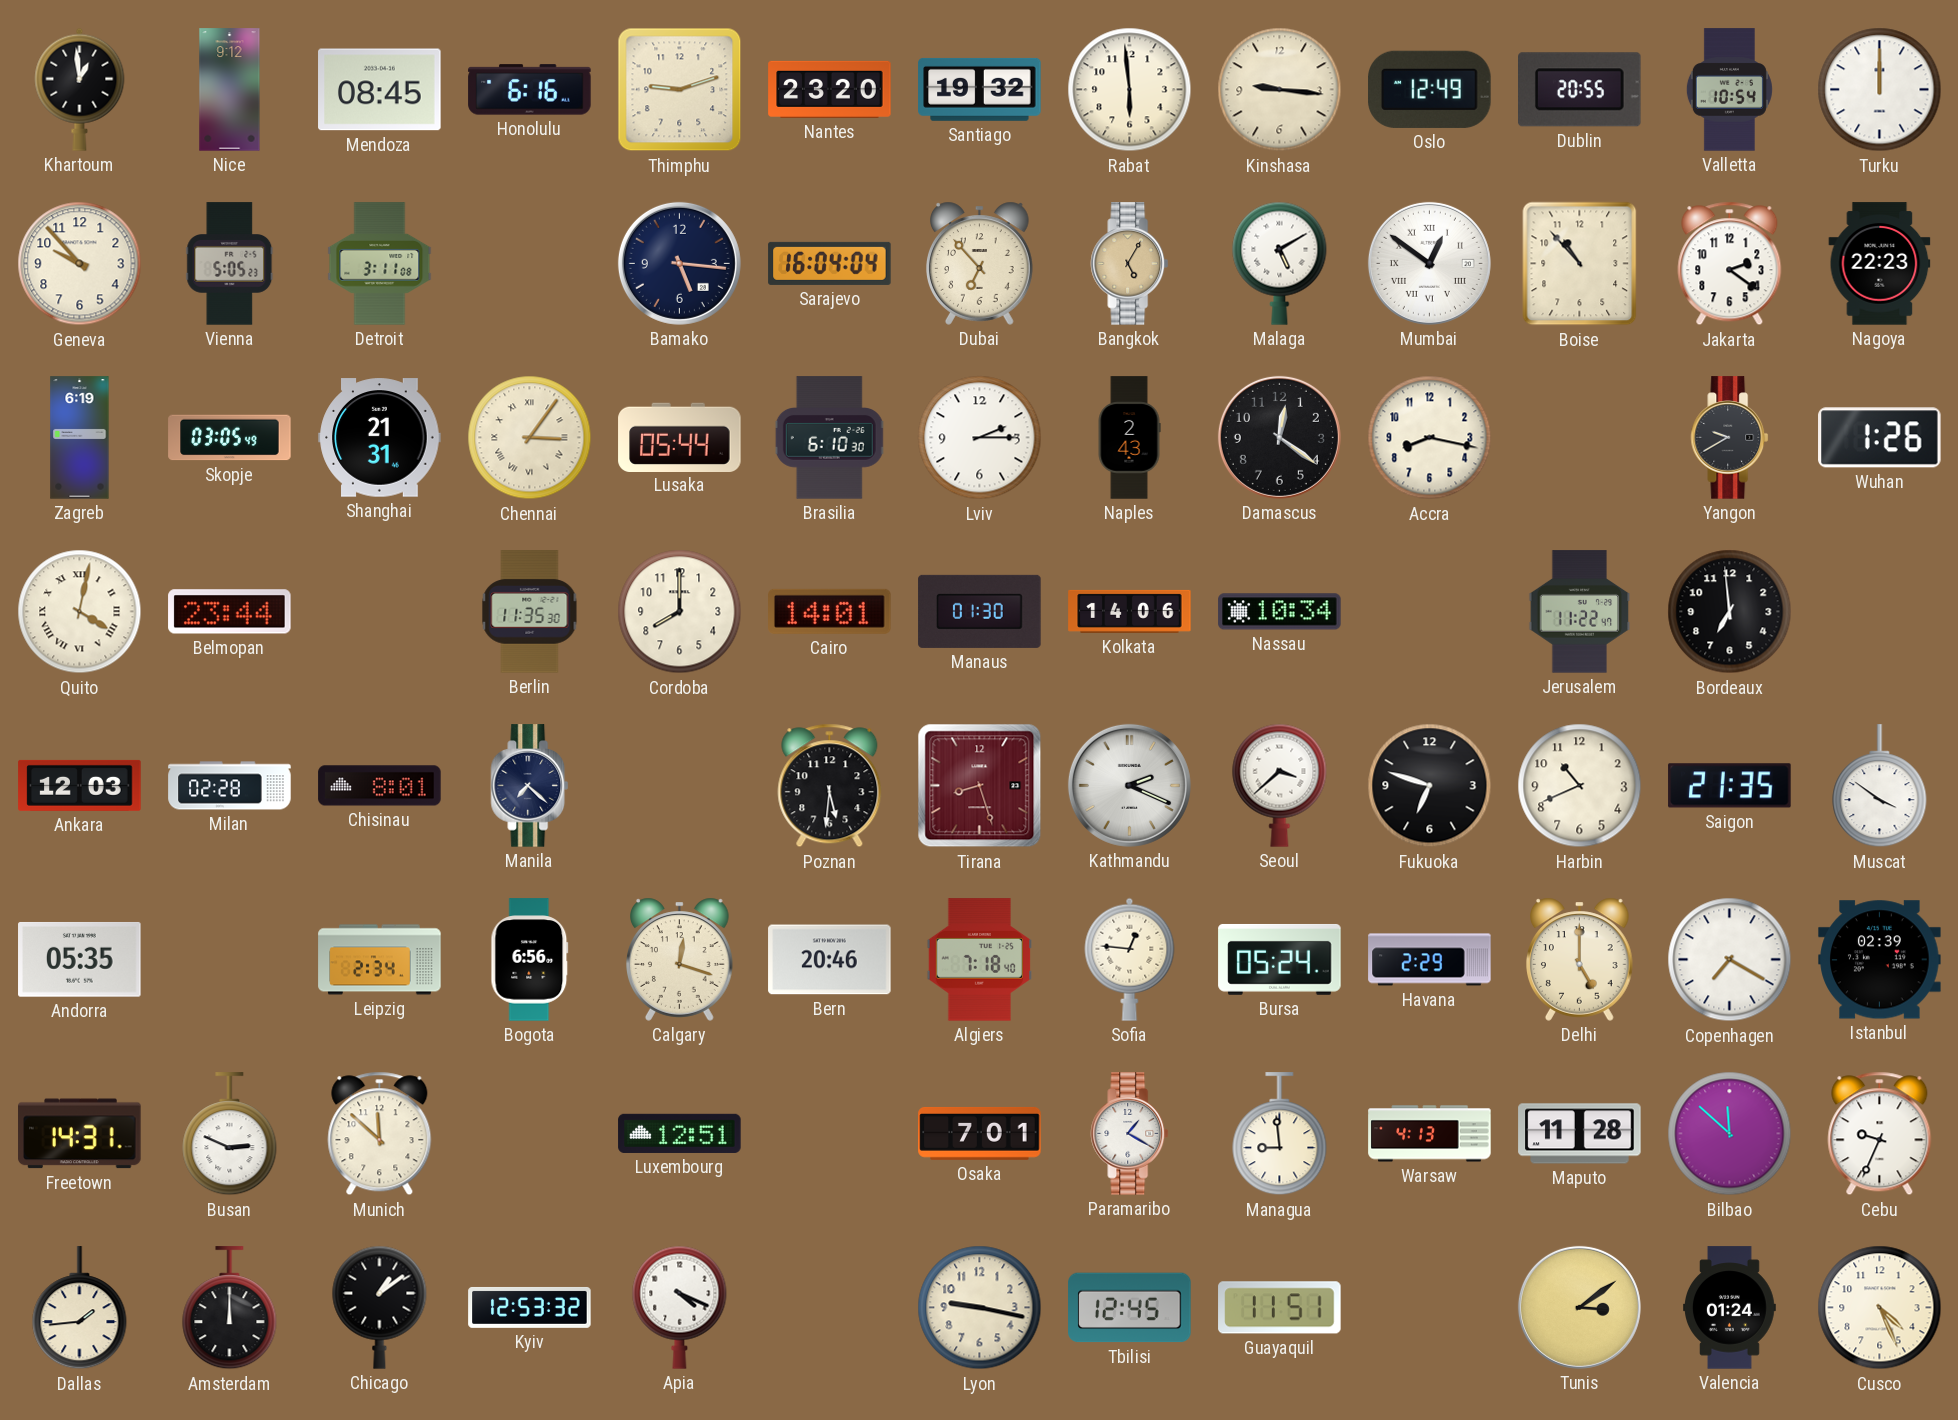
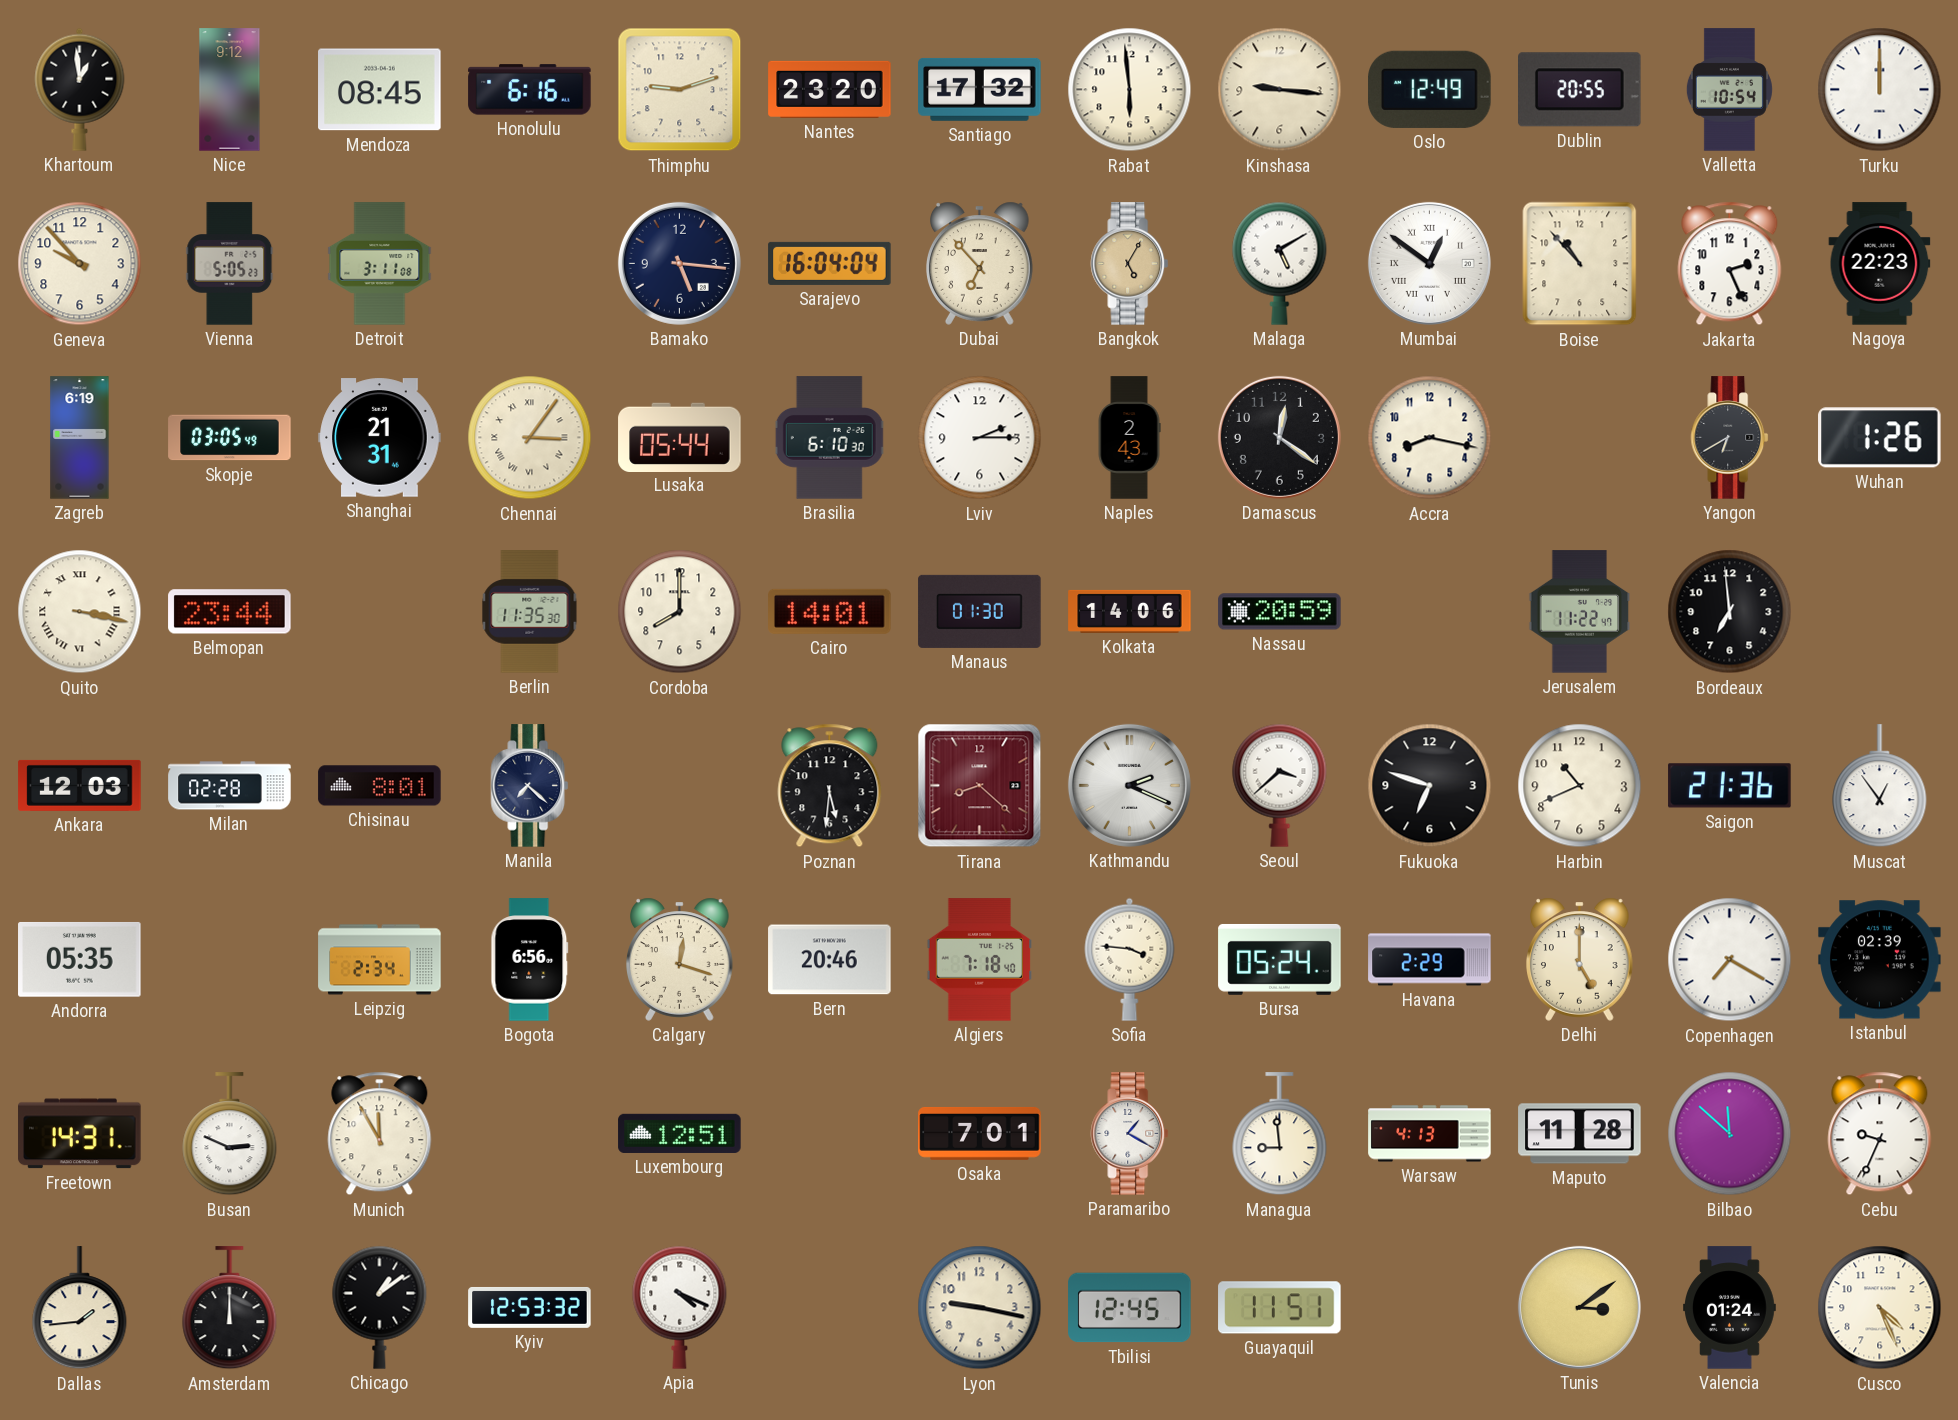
Santiago: 19:32 -> 17:32 (980, 89)
Jakarta: 2:21 -> 2:26 (1730, 264)
Yangon: 9:40 -> 6:40 (1730, 438)
Quito: 4:02 -> 3:17 (80, 612)
Nassau: 10:34 -> 20:59 (1280, 612)
Tirana: 8:27 -> 8:22 (980, 786)
Saigon: 21:35 -> 21:36 (1730, 786)
Muscat: 3:51 -> 12:54 (1880, 786)
Sofia: 12:46 -> 3:46 (1130, 959)
Munich: 11:52 -> 11:55 (380, 1134)
